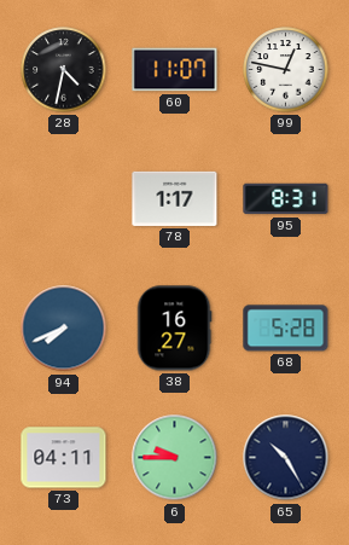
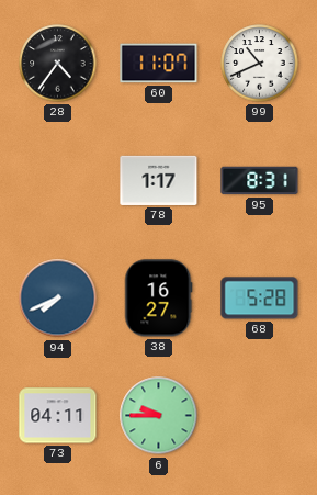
28: 4:32 -> 4:36 (58, 64)
99: 12:47 -> 10:41 (260, 64)
65: 10:25 -> none (286, 458)
